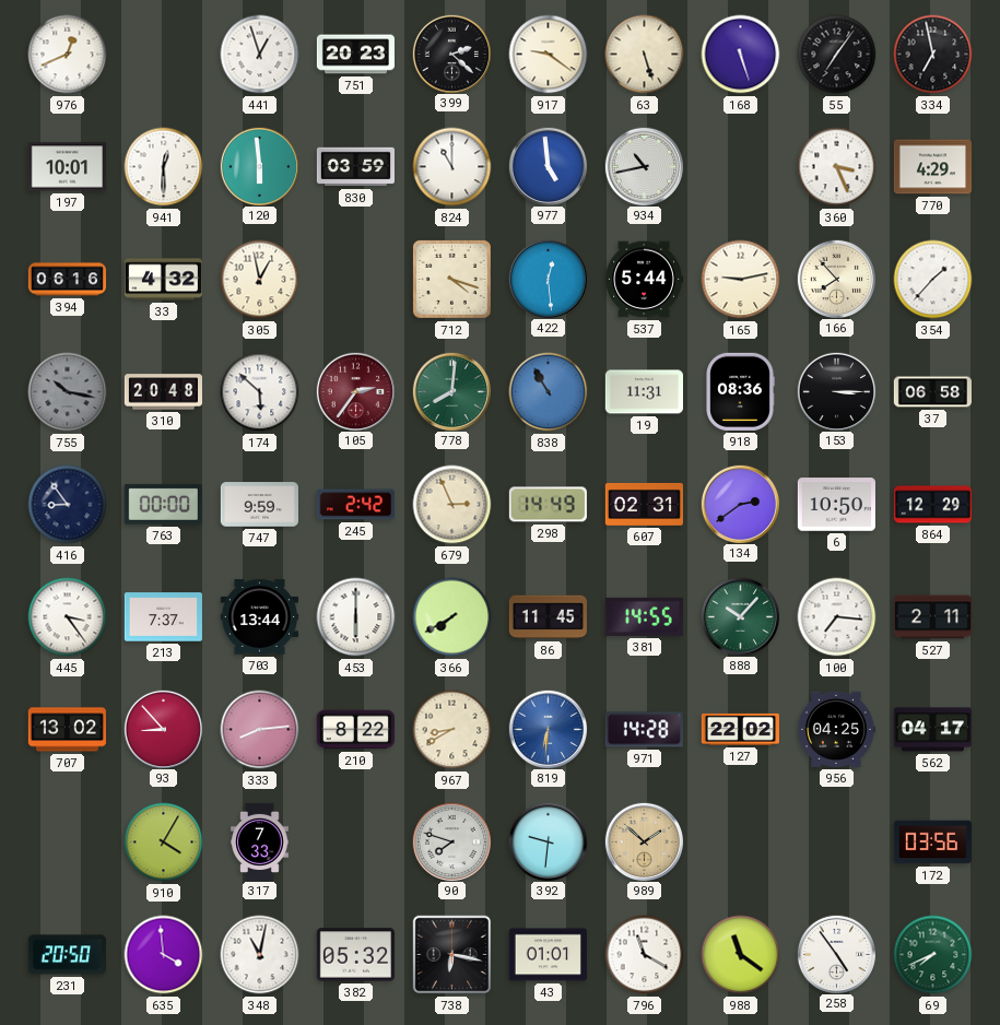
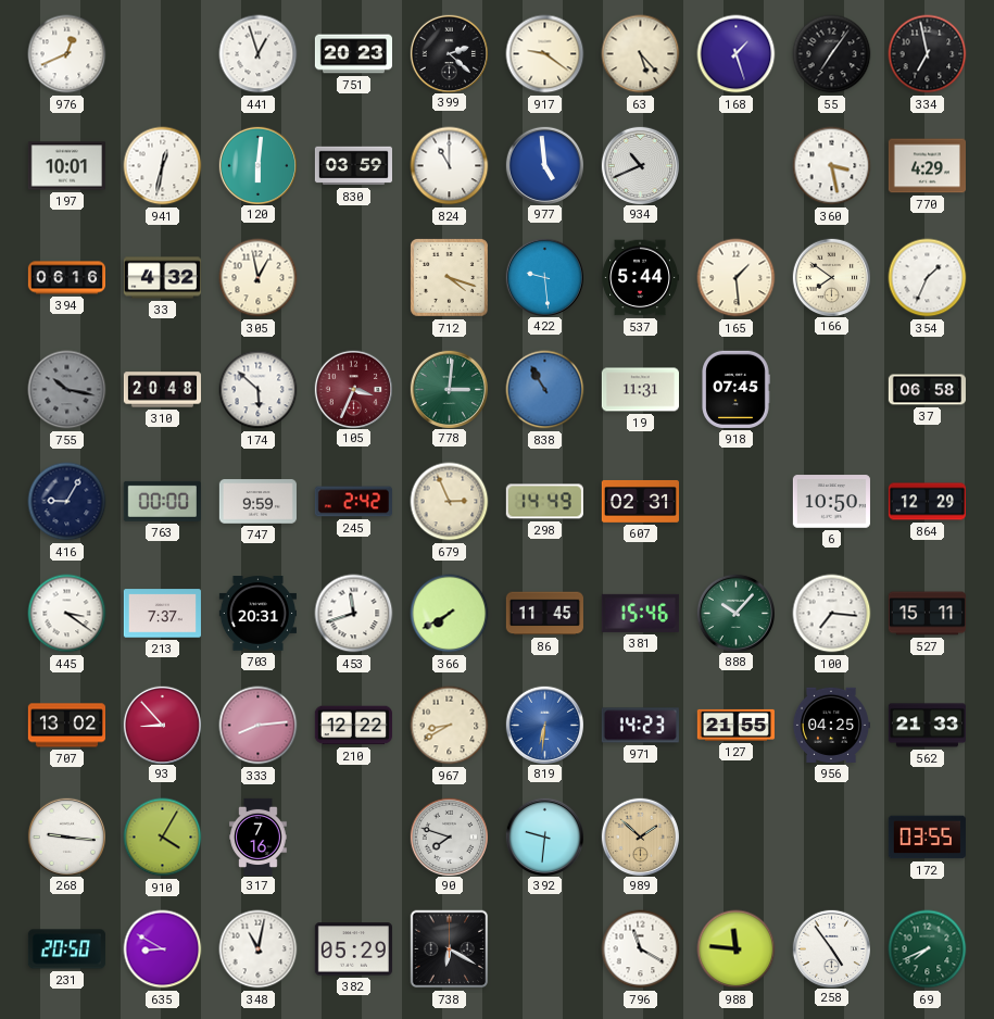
63: 5:27 -> 5:23 (641, 54)
168: 5:27 -> 1:27 (737, 54)
941: 12:30 -> 12:32 (163, 166)
120: 5:59 -> 6:01 (257, 165)
934: 10:43 -> 10:41 (640, 165)
360: 3:26 -> 3:28 (832, 166)
422: 12:29 -> 9:29 (544, 277)
165: 9:13 -> 1:29 (737, 278)
166: 7:53 -> 7:51 (831, 277)
354: 1:37 -> 1:34 (928, 278)
105: 2:36 -> 3:34 (353, 389)
778: 8:01 -> 3:01 (449, 389)
918: 08:36 -> 07:45 (735, 389)
153: 3:15 -> none (836, 391)
416: 8:54 -> 9:05 (67, 502)
134: 2:39 -> none (740, 504)
445: 3:24 -> 3:21 (67, 614)
703: 13:44 -> 20:31 (257, 614)
453: 6:00 -> 11:42 (354, 614)
381: 14:55 -> 15:46 (640, 613)
527: 2:11 -> 15:11 (927, 614)
210: 8:22 -> 12:22 (353, 726)
971: 14:28 -> 14:23 (640, 726)
127: 22:02 -> 21:55 (735, 725)
562: 04:17 -> 21:33 (927, 726)
268: none -> 9:16 (66, 836)
317: 7:33 -> 7:16 (259, 836)
172: 03:56 -> 03:55 (927, 838)
635: 3:59 -> 8:50 (163, 949)
382: 05:32 -> 05:29 (353, 949)
738: 6:17 -> 6:20 (450, 949)
43: 01:01 -> none (548, 955)
988: 11:21 -> 11:46 (737, 949)
